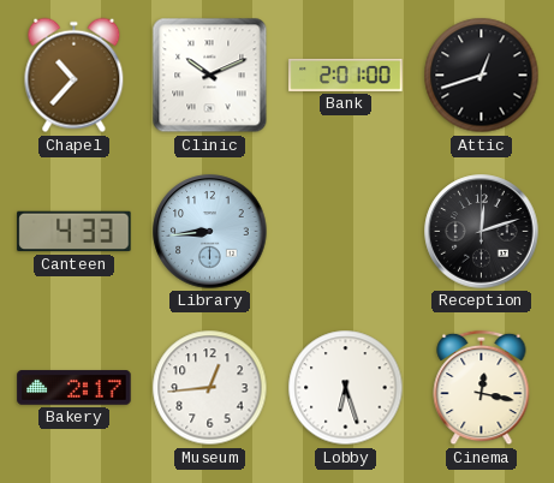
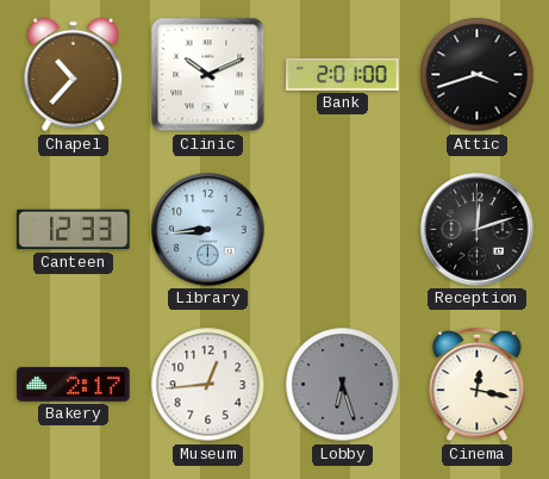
Attic: 12:42 -> 3:42 (478, 75)
Canteen: 4:33 -> 12:33 (74, 230)
Lobby dial: white -> grey (343, 385)
